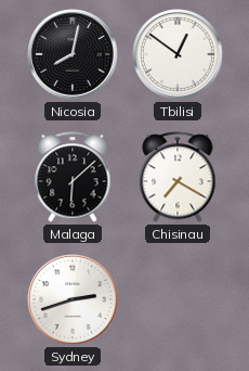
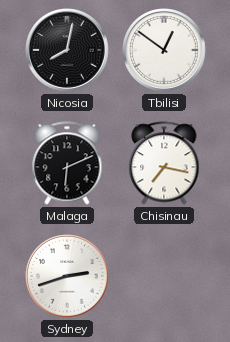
Malaga: 6:08 -> 6:11 (67, 163)
Chisinau: 7:20 -> 7:17 (164, 163)
